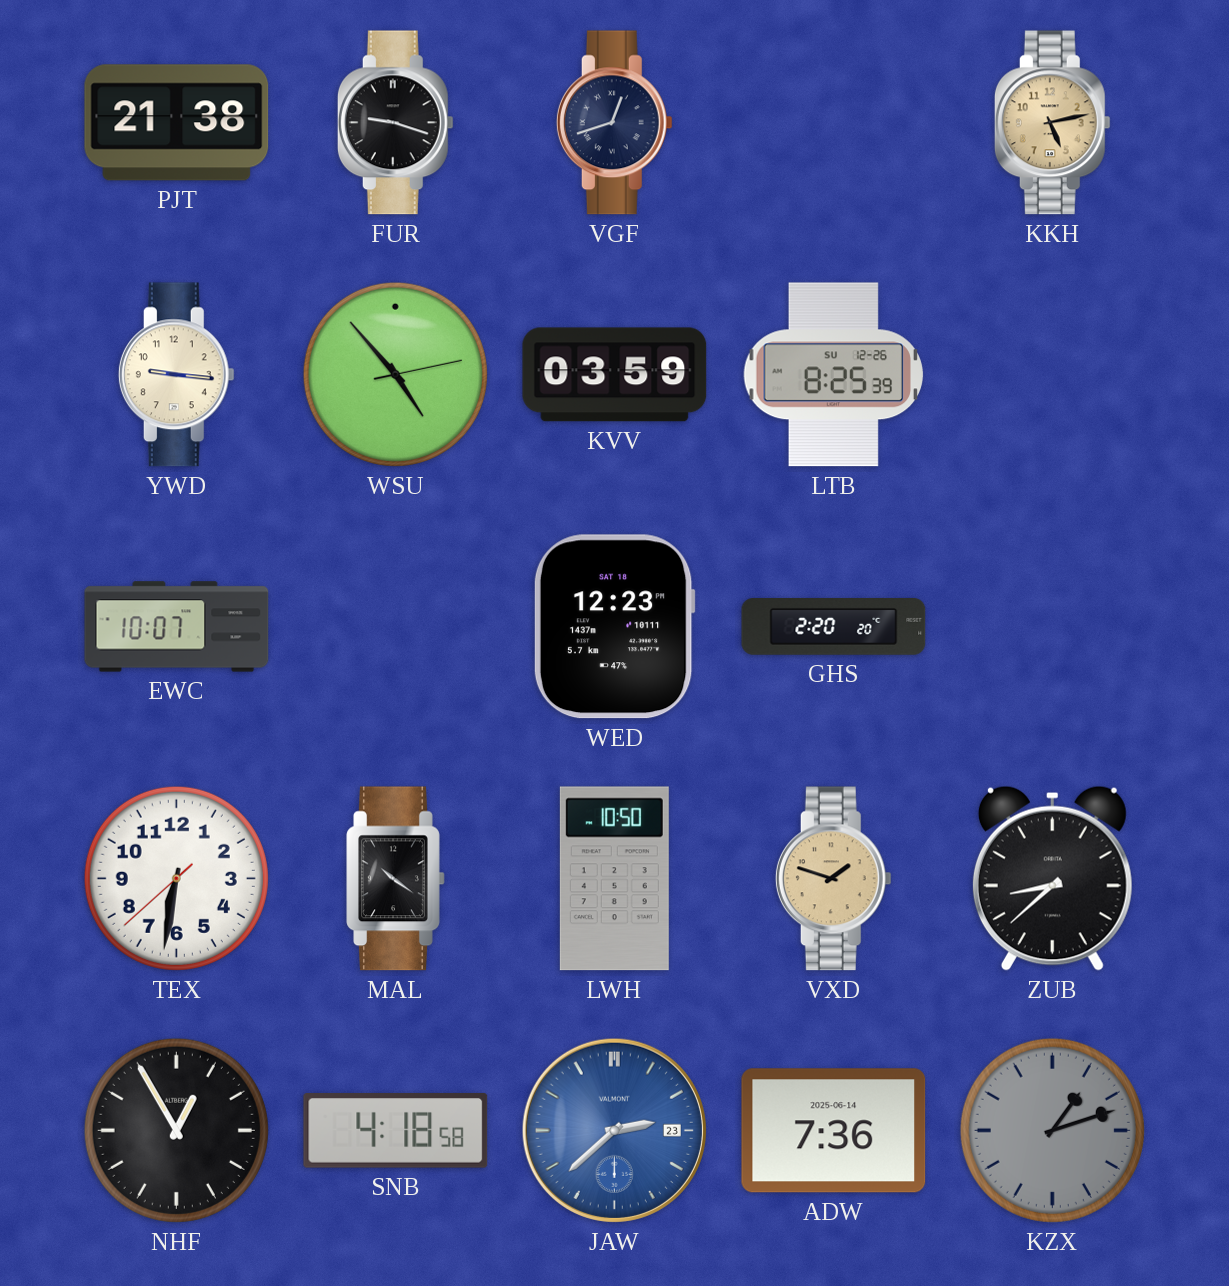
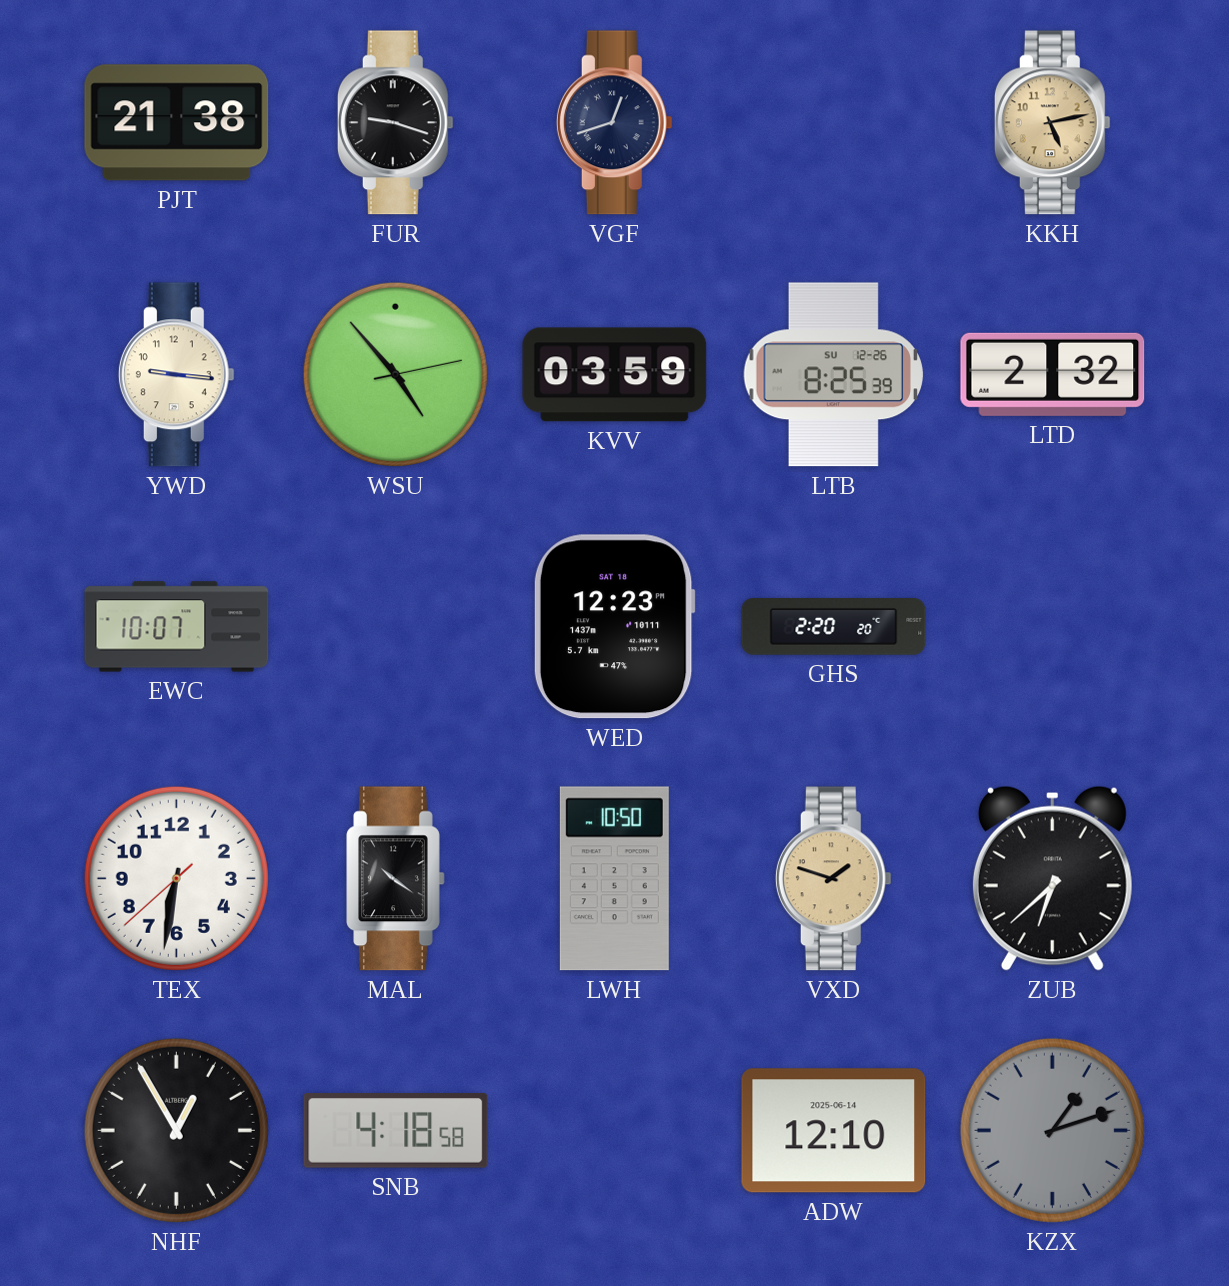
LTD: none -> 2:32 (1053, 374)
ZUB: 8:38 -> 6:38 (1052, 878)
JAW: 2:38 -> none (614, 1130)
ADW: 7:36 -> 12:10 (834, 1131)
